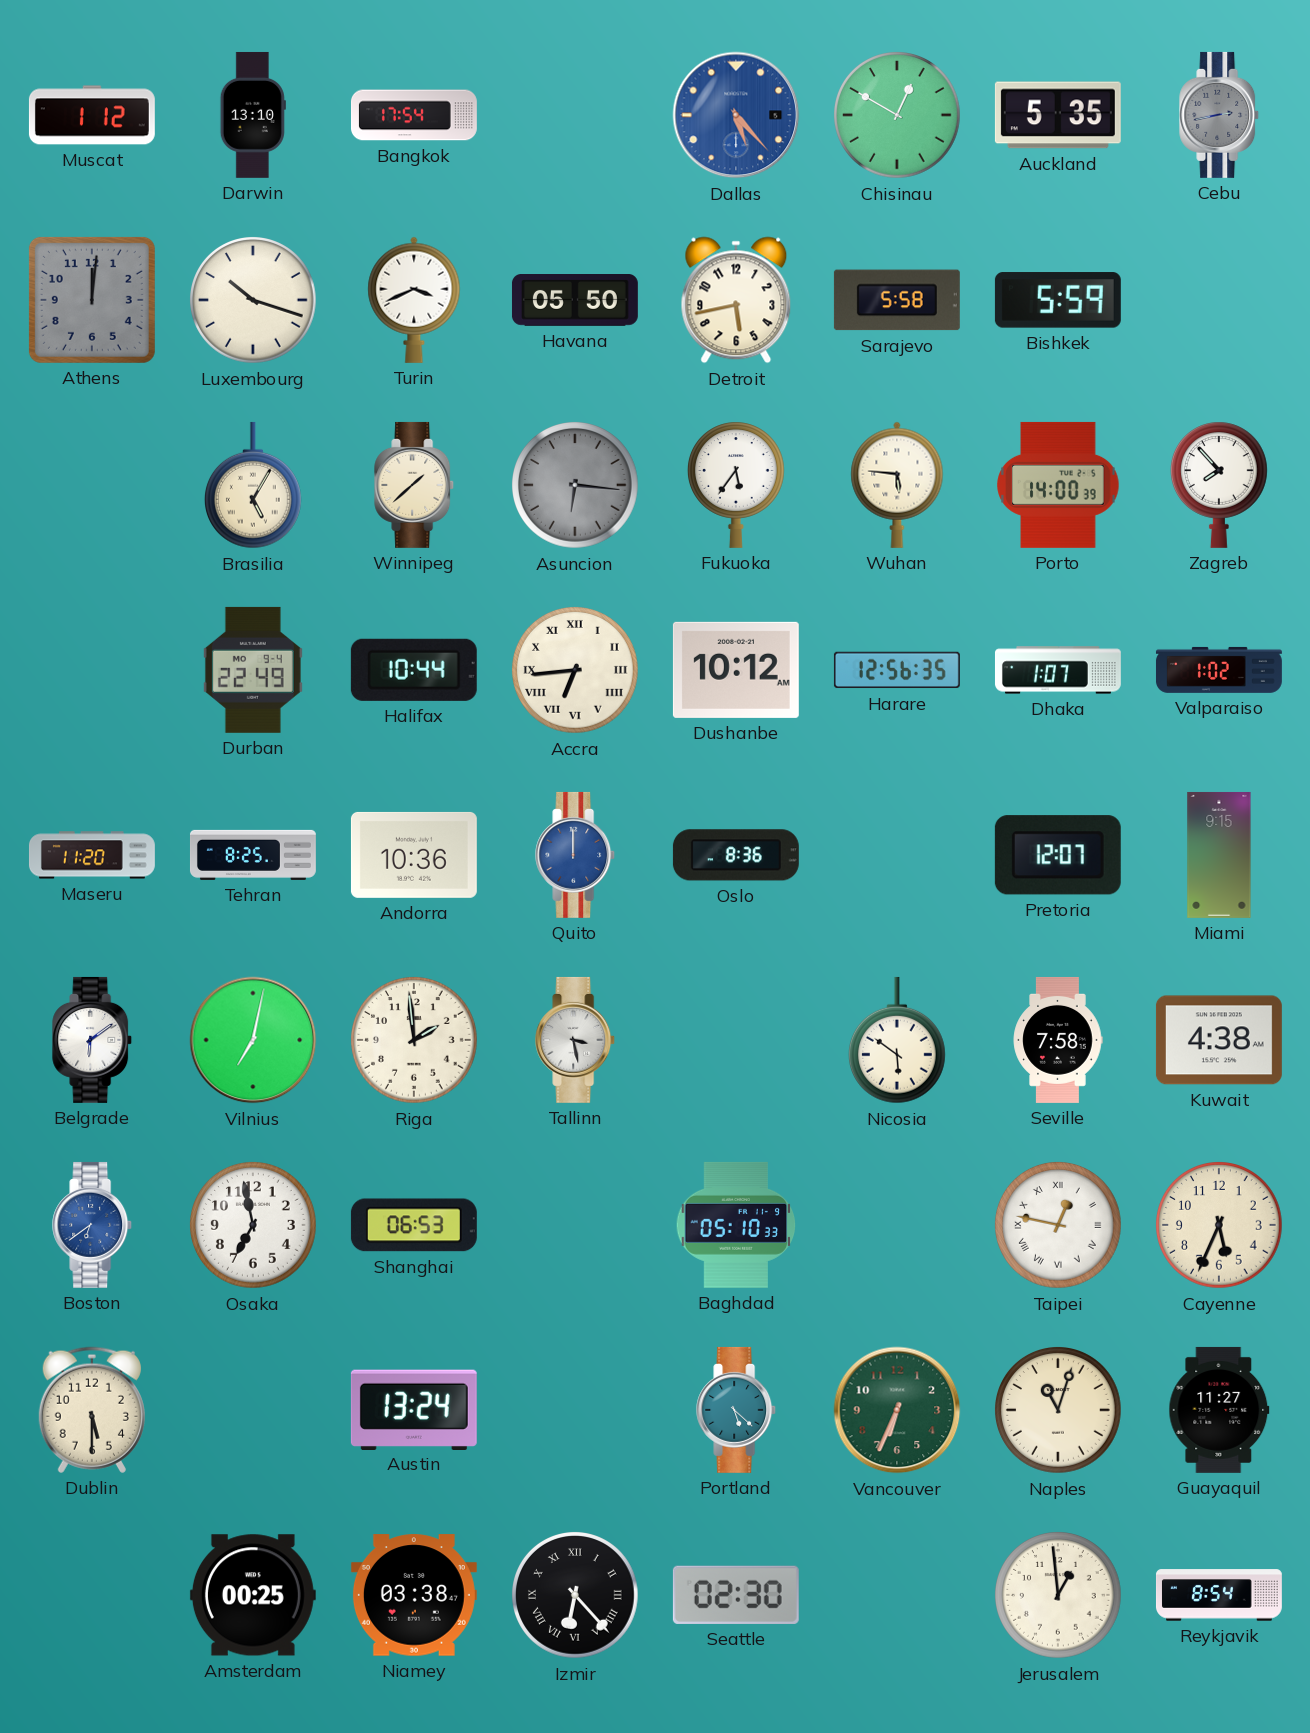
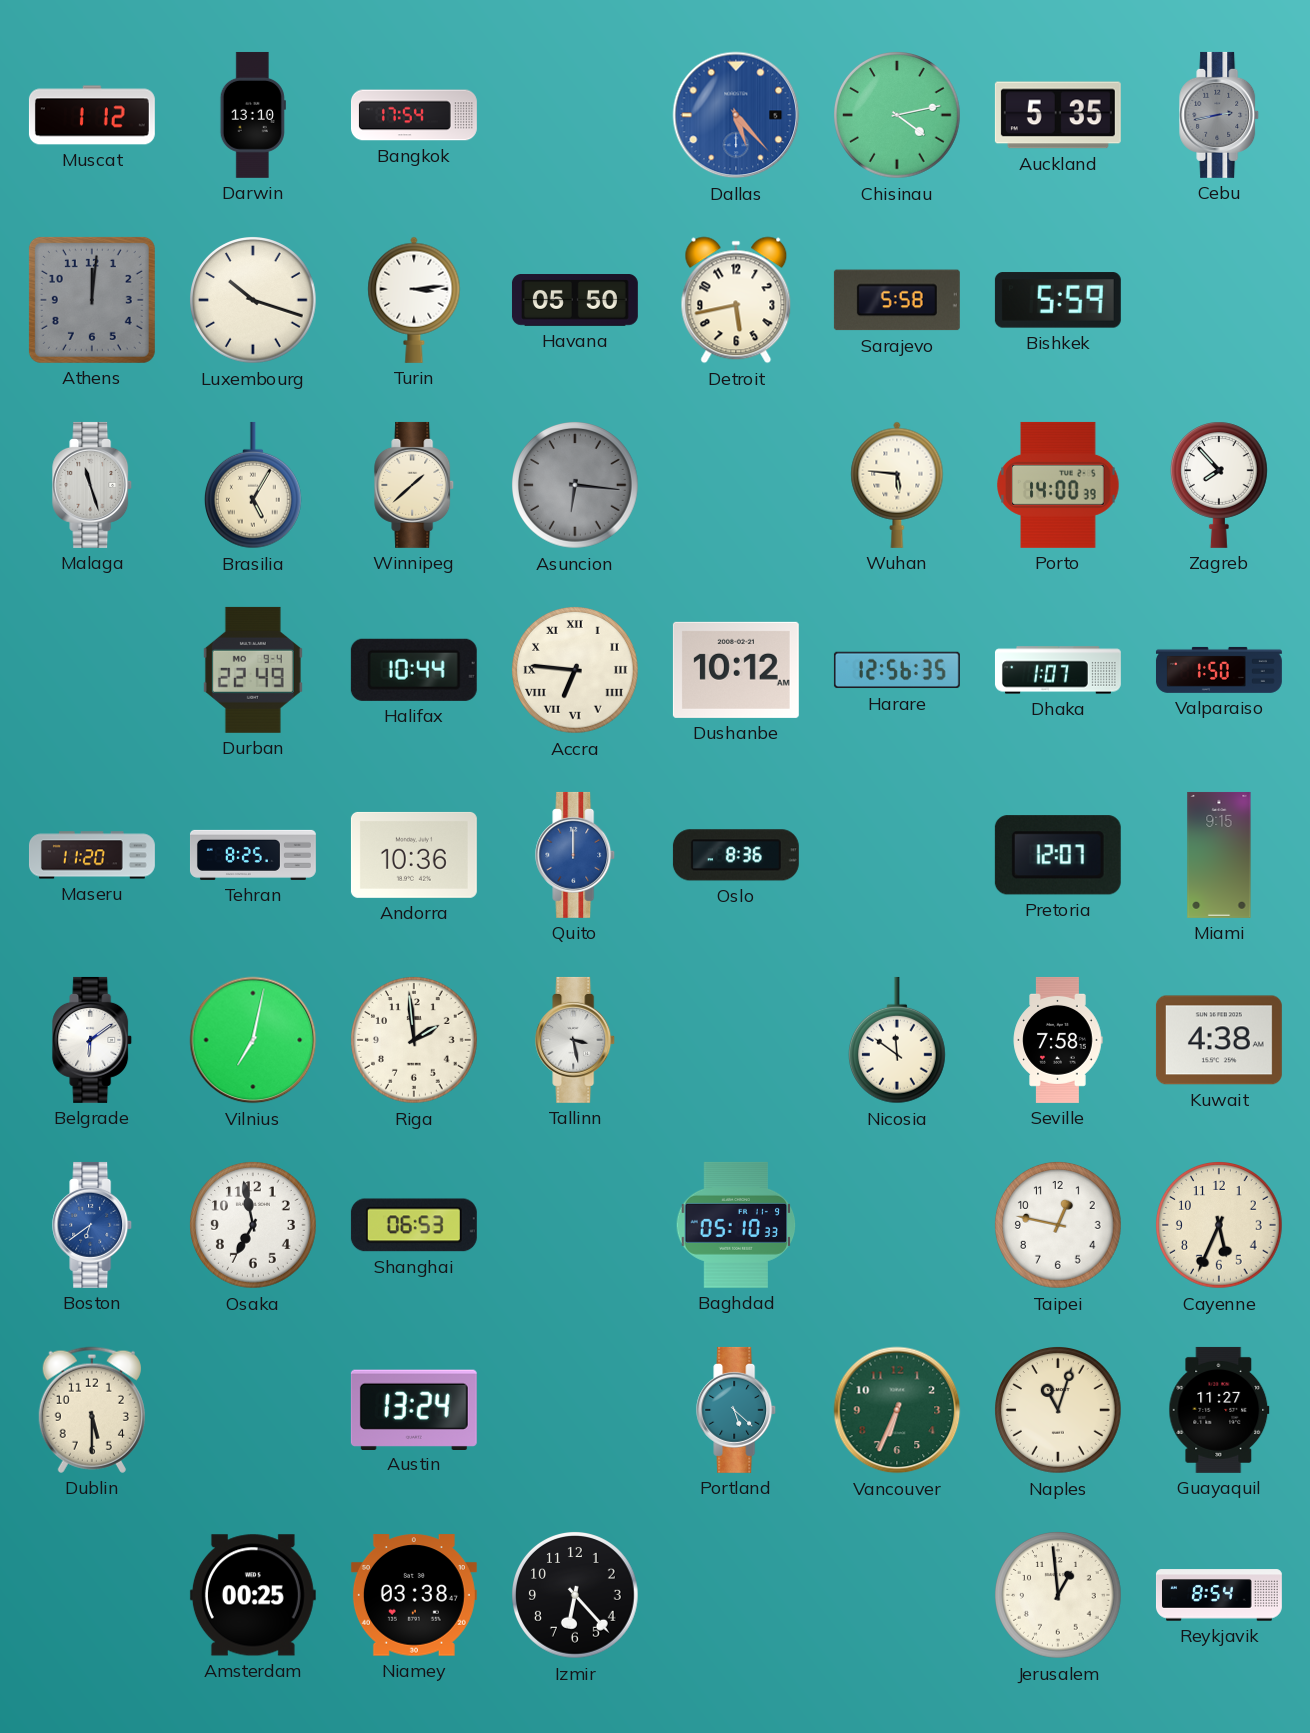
Chisinau: 12:50 -> 4:13 (898, 116)
Turin: 3:41 -> 3:14 (414, 300)
Malaga: none -> 11:27 (93, 485)
Fukuoka: 5:36 -> none (736, 485)
Accra: 6:44 -> 6:46 (576, 671)
Valparaiso: 1:02 -> 1:50 (1219, 670)
Nicosia: 5:51 -> 11:51 (897, 1040)
Taipei numerals: Roman -> Arabic (1059, 1226)
Izmir numerals: Roman -> Arabic (576, 1596)
Seattle: 02:30 -> none (736, 1595)
